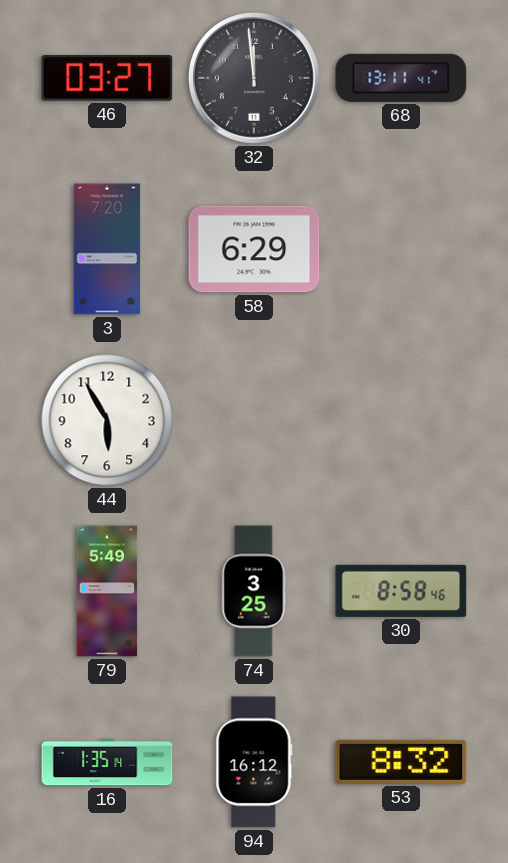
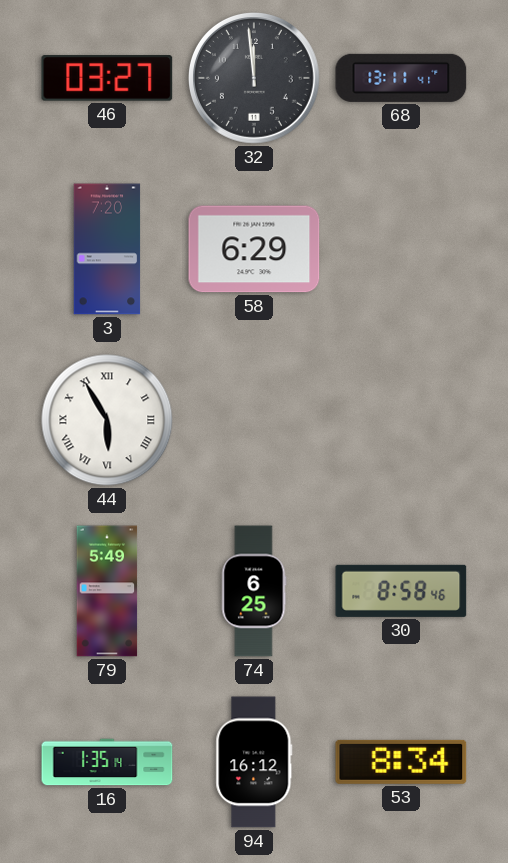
44 numerals: Arabic -> Roman (107, 420)
74: 3:25 -> 6:25 (254, 591)
53: 8:32 -> 8:34 (401, 762)
